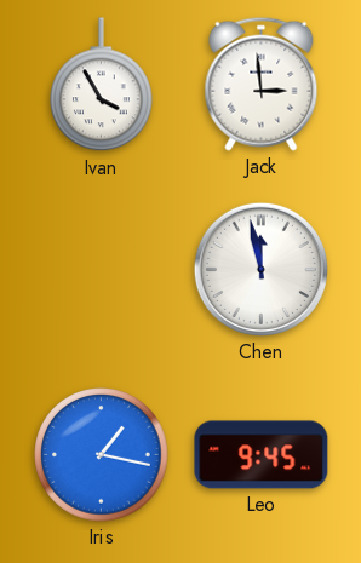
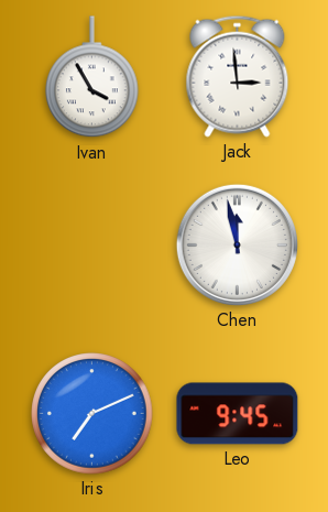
Iris: 1:17 -> 7:11 (92, 414)
